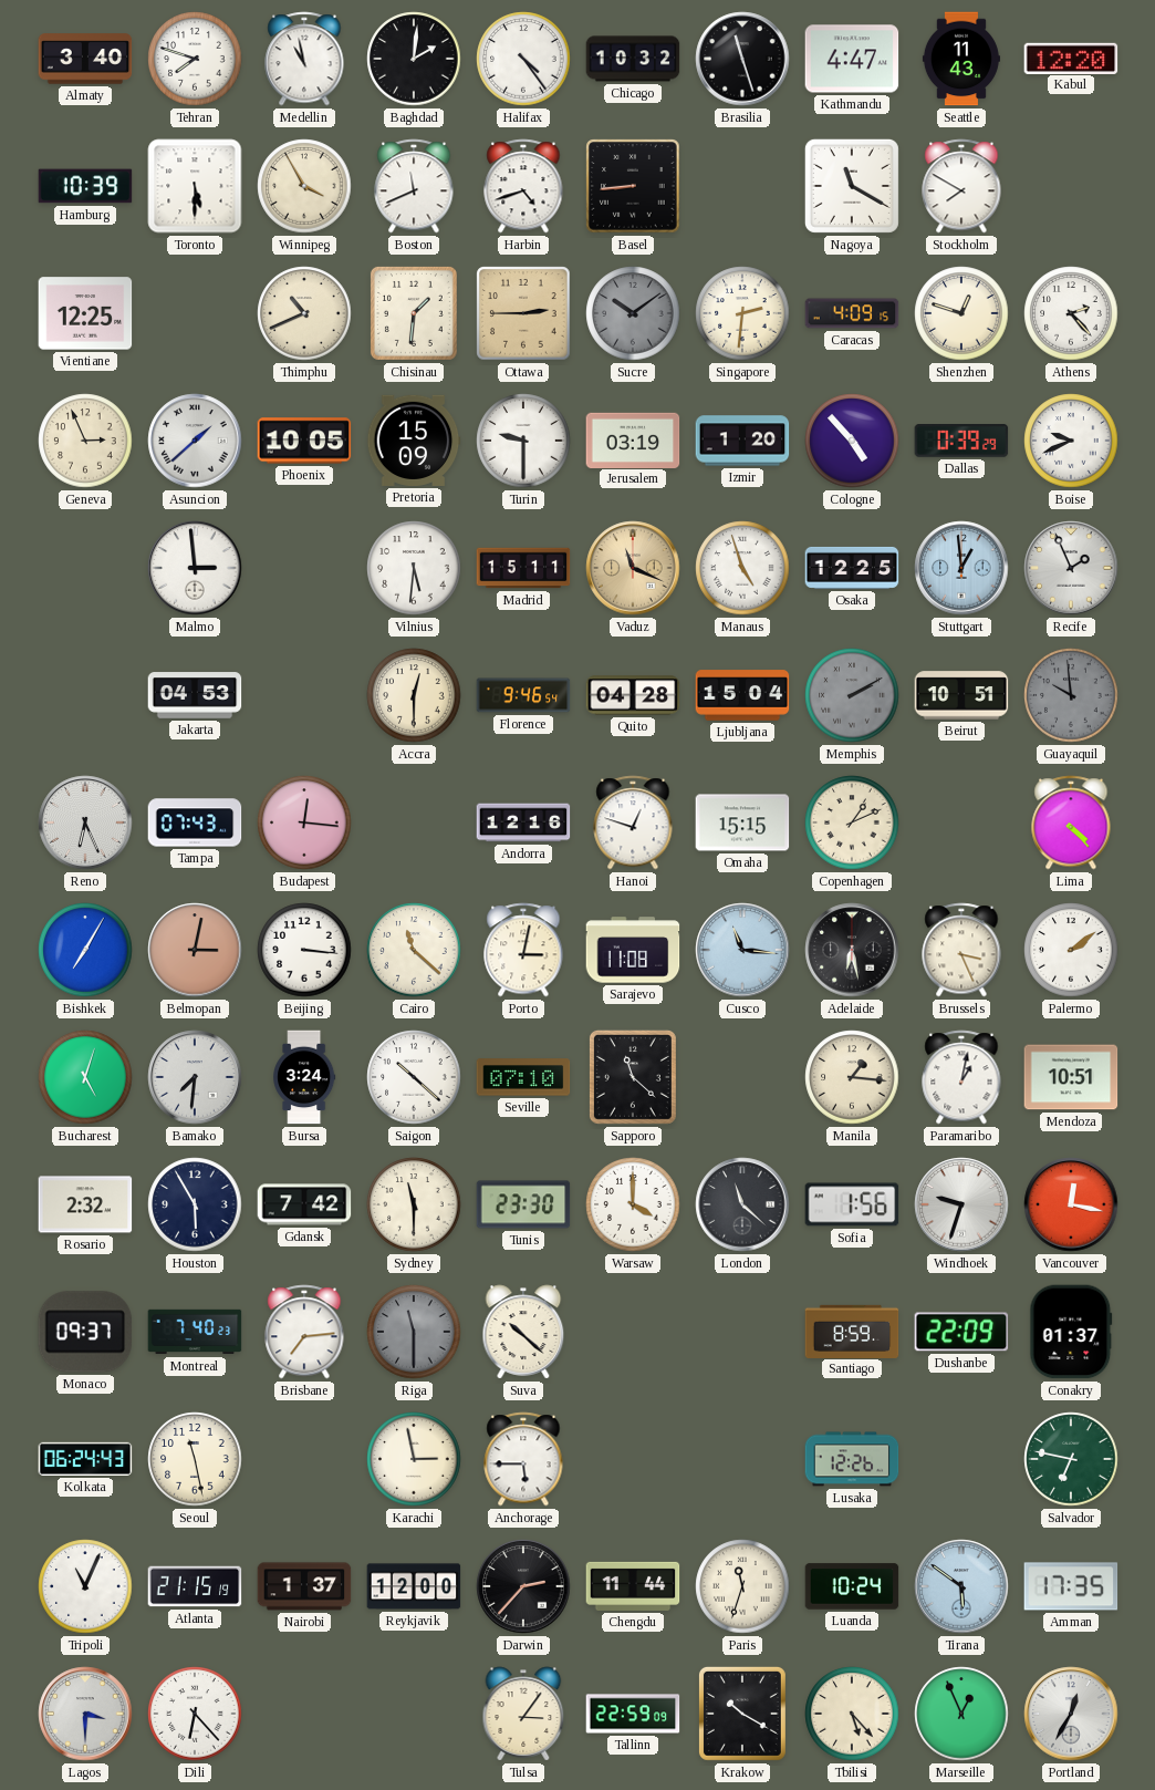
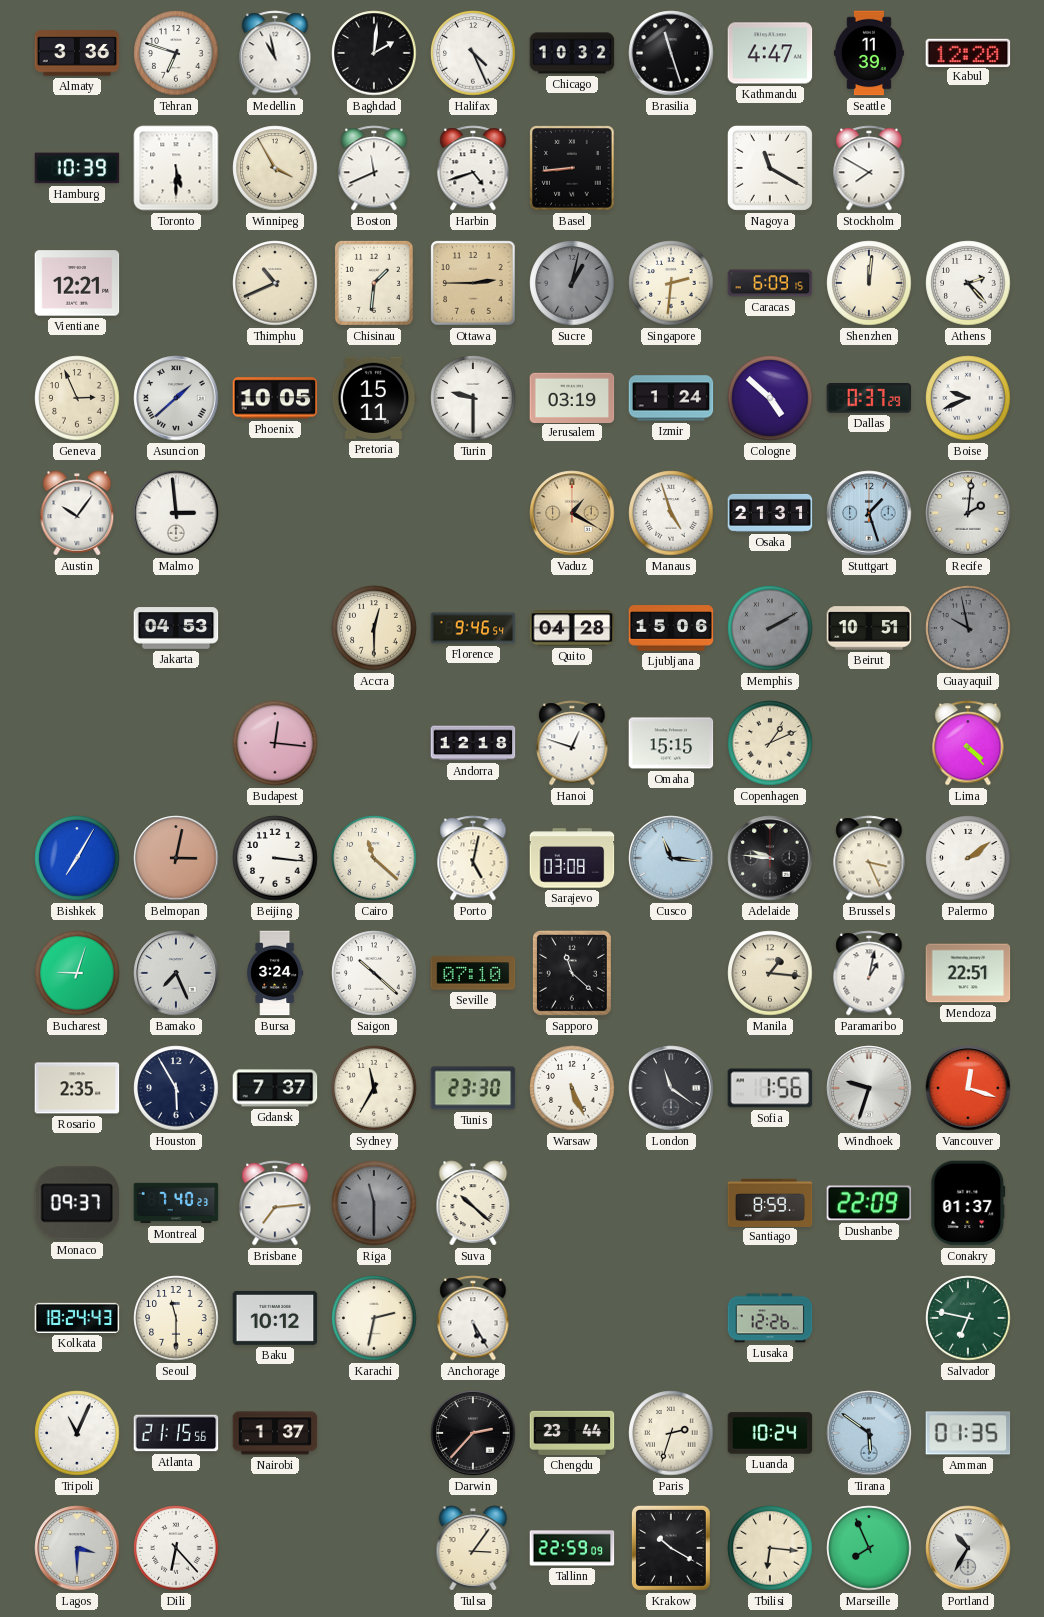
Almaty: 3:40 -> 3:36 (77, 53)
Tehran: 7:48 -> 6:48 (176, 53)
Halifax: 4:24 -> 4:26 (473, 53)
Seattle: 11:43 -> 11:39 (869, 53)
Vientiane: 12:25 -> 12:21 (77, 283)
Sucre: 10:09 -> 1:02 (572, 283)
Caracas: 4:09 -> 6:09 (770, 283)
Shenzhen: 12:48 -> 12:01 (869, 283)
Pretoria: 15:09 -> 15:11 (374, 398)
Izmir: 1:20 -> 1:24 (671, 398)
Cologne: 4:53 -> 4:52 (770, 398)
Dallas: 0:39 -> 0:37 (869, 399)
Austin: none -> 10:06 (77, 513)
Vilnius: 5:31 -> none (414, 568)
Madrid: 15:11 -> none (523, 568)
Vaduz: 11:19 -> 1:20 (572, 513)
Osaka: 12:25 -> 21:31 (770, 513)
Stuttgart: 12:59 -> 1:27 (869, 513)
Recife: 1:56 -> 2:01 (968, 513)
Ljubljana: 15:04 -> 15:06 (671, 628)
Guayaquil: 9:59 -> 9:58 (968, 628)
Reno: 6:26 -> none (85, 822)
Tampa: 07:43 -> none (195, 822)
Andorra: 12:16 -> 12:18 (473, 743)
Porto: 3:02 -> 5:02 (473, 858)
Sarajevo: 11:08 -> 03:08 (572, 858)
Adelaide: 6:28 -> 9:46 (770, 858)
Bucharest: 5:03 -> 9:03 (77, 973)
Bamako: 7:31 -> 7:26 (176, 973)
Mendoza: 10:51 -> 22:51 (968, 973)
Rosario: 2:32 -> 2:35 (77, 1088)
Gdansk: 7:42 -> 7:37 (275, 1088)
Sydney: 11:30 -> 11:35 (374, 1088)
Warsaw: 4:00 -> 5:26 (572, 1088)
London: 11:22 -> 11:21 (671, 1088)
Vancouver: 12:17 -> 12:18 (968, 1088)
Kolkata: 06:24 -> 18:24 (77, 1318)
Seoul: 11:28 -> 11:30 (176, 1318)
Baku: none -> 10:12 (275, 1318)
Karachi: 2:58 -> 2:32 (374, 1318)
Anchorage: 5:45 -> 5:25 (473, 1318)
Atlanta: 21:15:19 -> 21:15:56 (176, 1433)
Reykjavik: 12:00 -> none (414, 1586)
Chengdu: 11:44 -> 23:44 (572, 1433)
Paris: 11:33 -> 2:33 (671, 1433)
Amman: 17:35 -> 01:35 (968, 1433)
Tbilisi: 5:23 -> 6:16 (770, 1548)
Marseille: 12:56 -> 7:56 (869, 1548)
Portland: 12:35 -> 10:35 (968, 1548)
